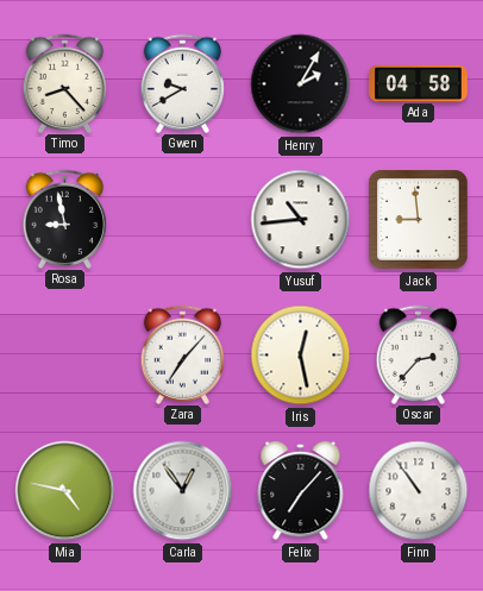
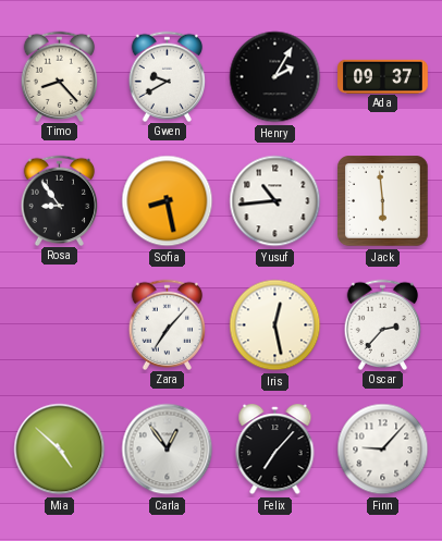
Ada: 04:58 -> 09:37 (383, 76)
Rosa: 8:58 -> 8:54 (60, 200)
Sofia: none -> 8:28 (168, 201)
Jack: 8:59 -> 5:59 (383, 201)
Mia: 4:47 -> 4:52 (60, 450)
Finn: 10:54 -> 9:07 (383, 450)
